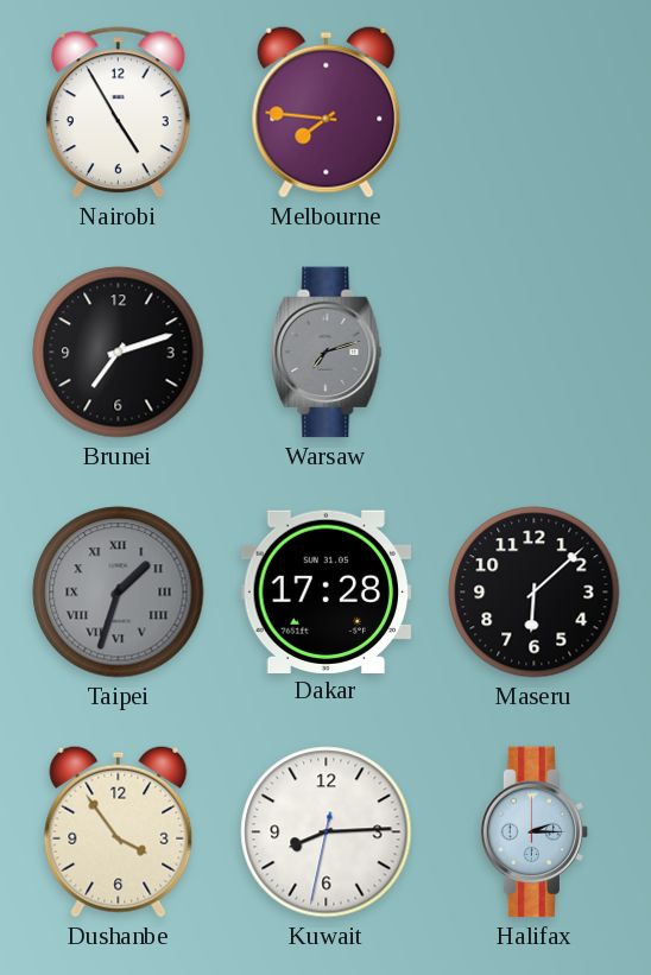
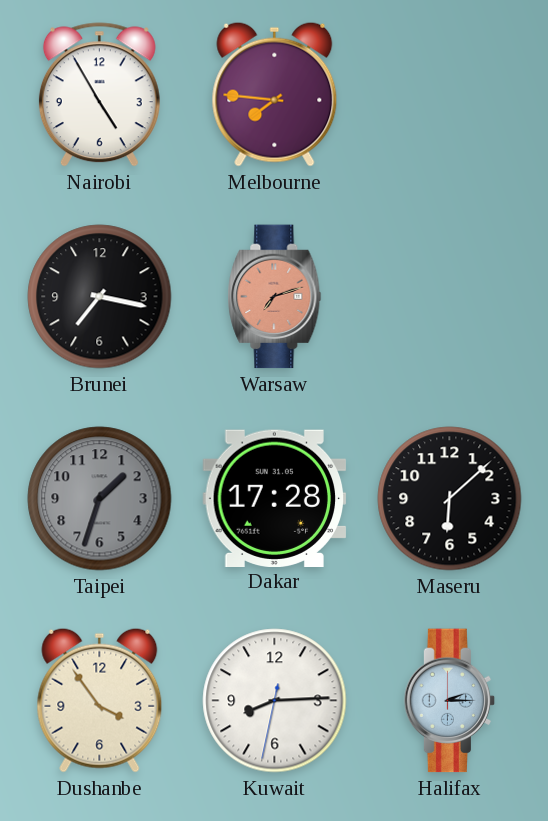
Brunei: 7:12 -> 7:17 (100, 297)
Warsaw dial: grey -> salmon (275, 297)
Taipei numerals: Roman -> Arabic (100, 499)
